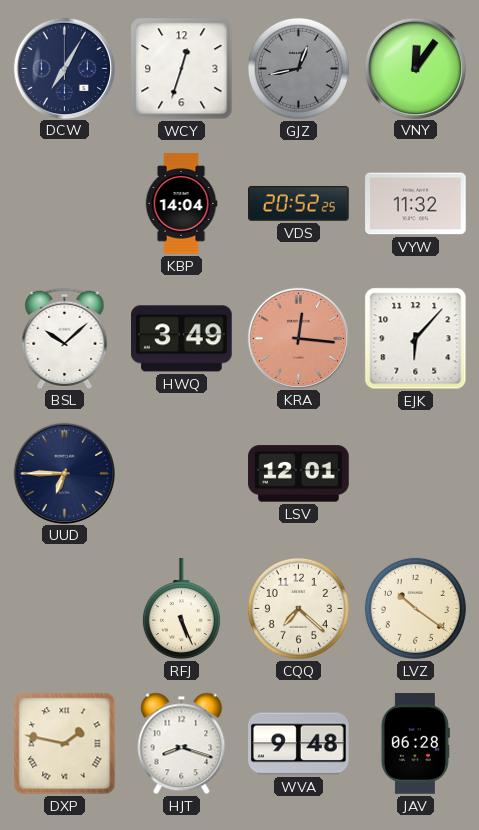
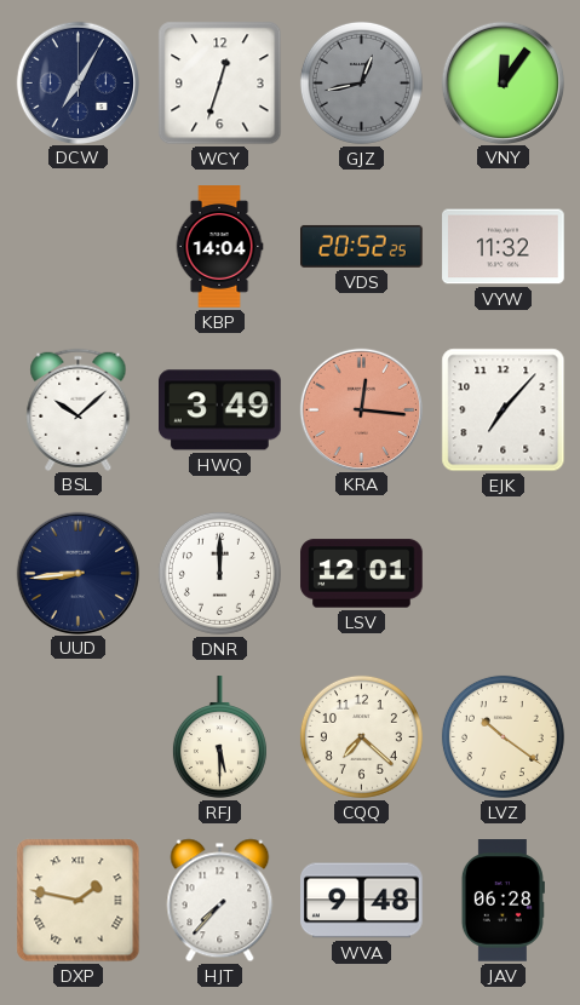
EJK: 6:07 -> 7:07 (504, 410)
UUD: 6:45 -> 8:44 (77, 573)
DNR: none -> 12:00 (219, 573)
RFJ: 5:26 -> 5:30 (219, 737)
HJT: 8:18 -> 7:37 (220, 901)
